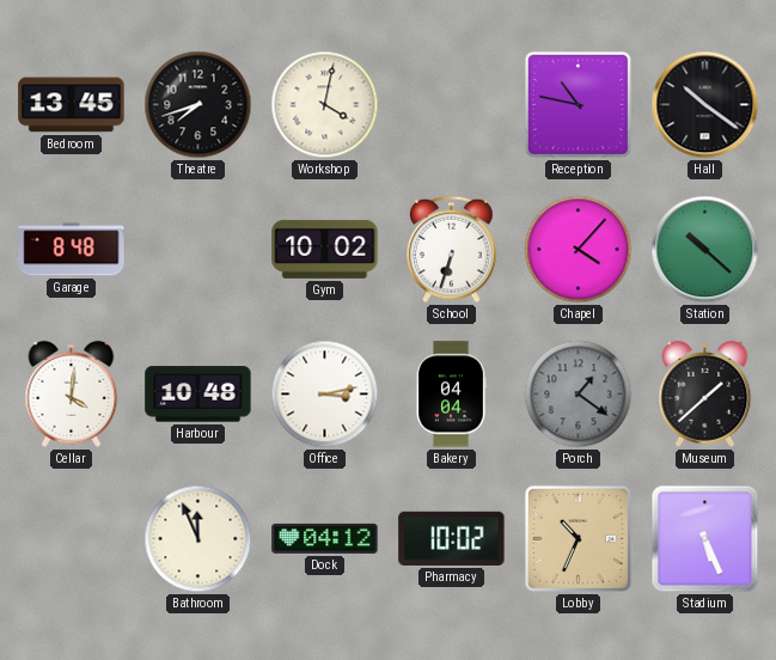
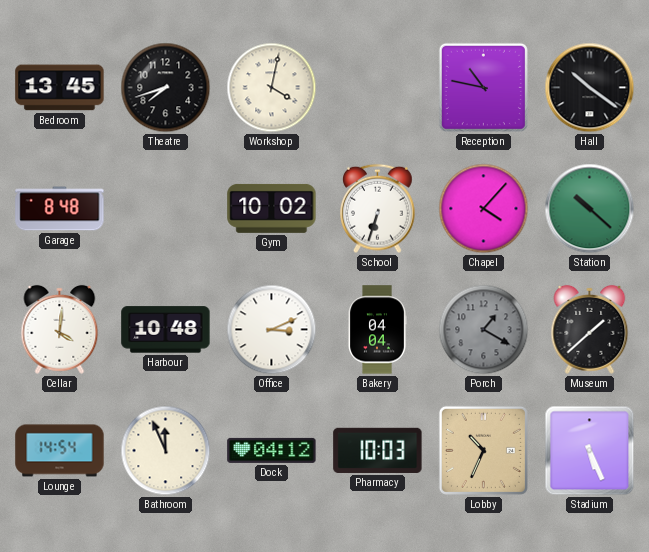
Office: 3:13 -> 3:11 (272, 330)
Porch: 1:21 -> 1:20 (484, 330)
Lounge: none -> 14:54 (60, 451)
Pharmacy: 10:02 -> 10:03 (378, 450)
